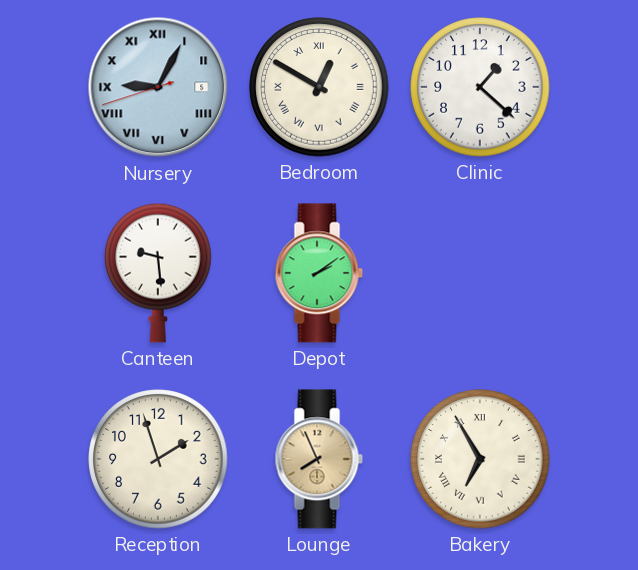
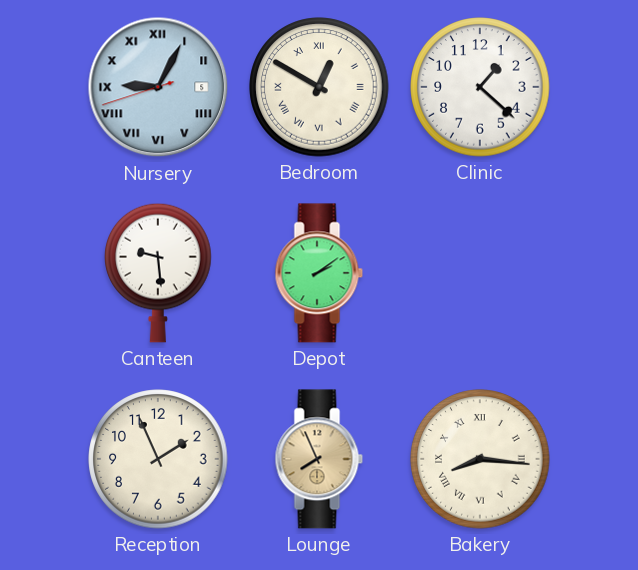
Reception: 1:57 -> 1:56 (158, 459)
Bakery: 6:55 -> 8:16 (480, 459)
